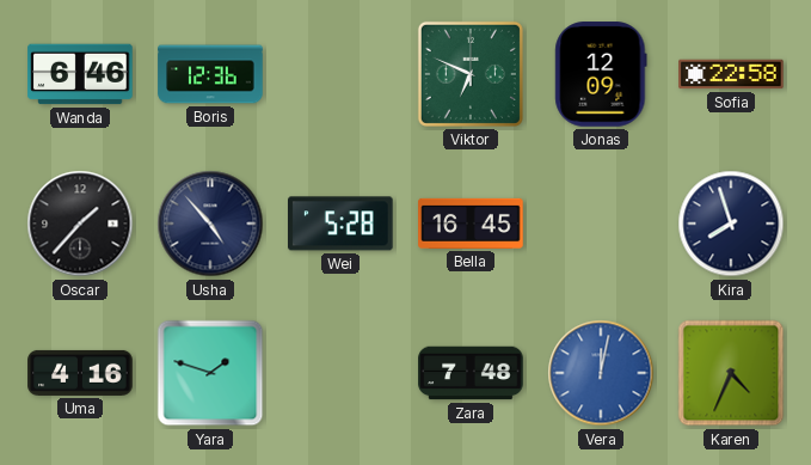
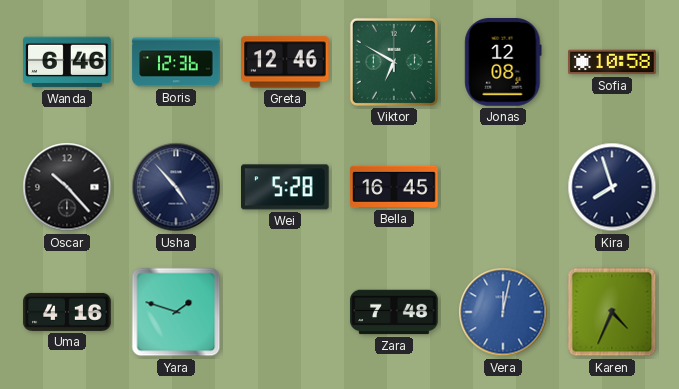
Greta: none -> 12:46 (285, 62)
Viktor: 6:49 -> 6:50 (394, 62)
Jonas: 12:09 -> 12:08 (503, 62)
Sofia: 22:58 -> 10:58 (612, 62)
Oscar: 1:37 -> 10:23 (67, 187)
